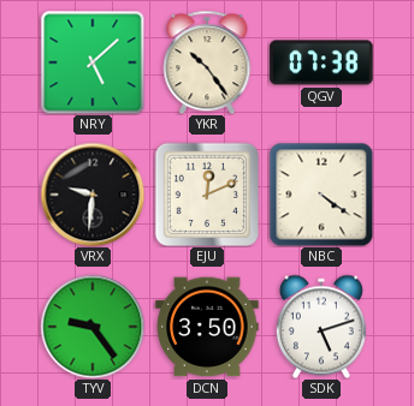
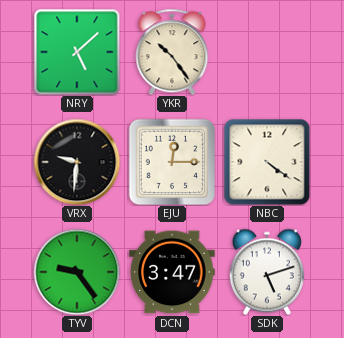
QGV: 07:38 -> none (321, 62)
EJU: 12:11 -> 12:15 (172, 162)
DCN: 3:50 -> 3:47 (172, 272)
